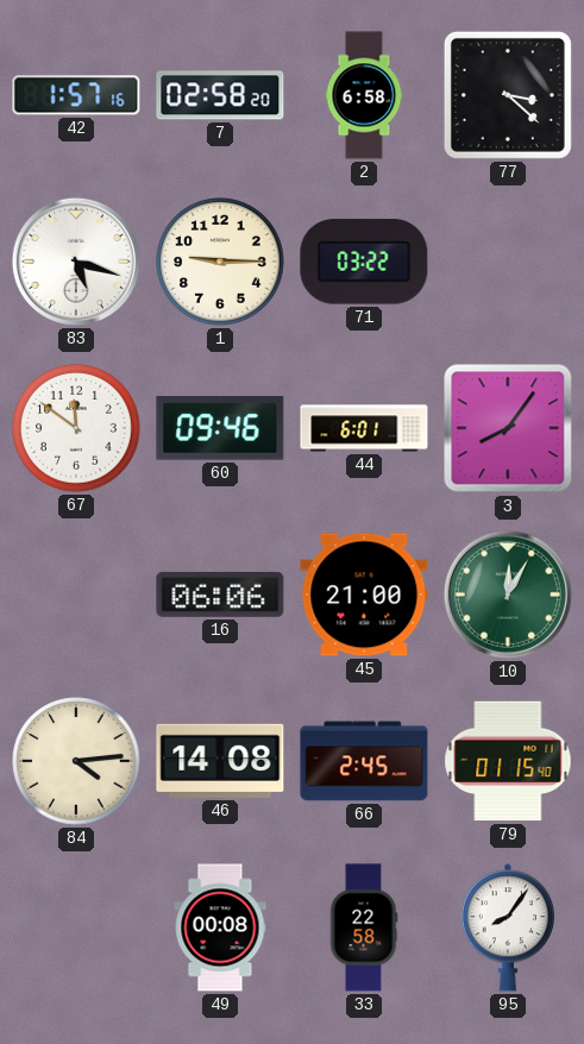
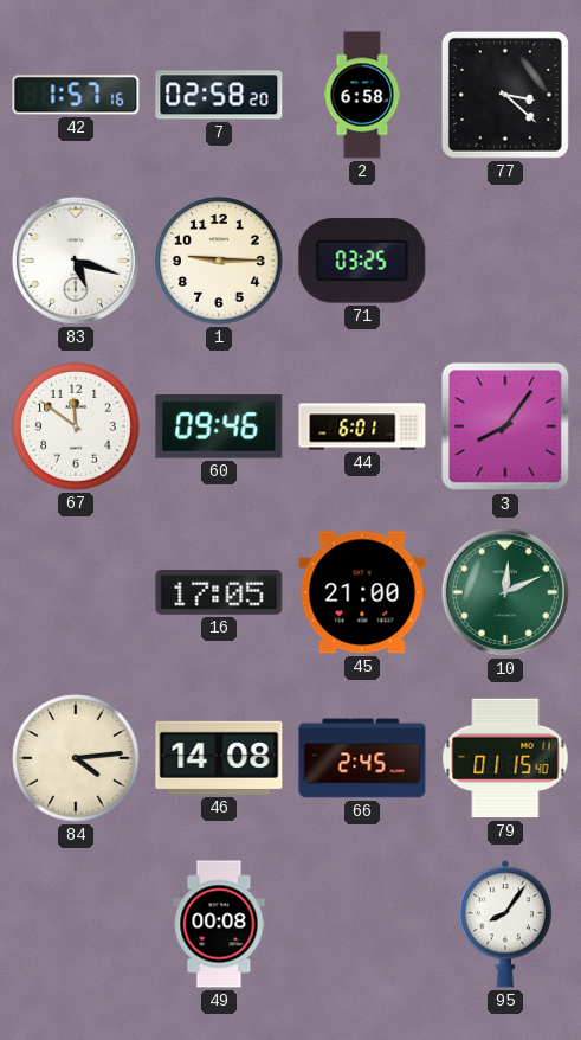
71: 03:22 -> 03:25 (362, 261)
16: 06:06 -> 17:05 (219, 592)
10: 12:05 -> 12:11 (505, 592)
33: 22:58 -> none (364, 927)
